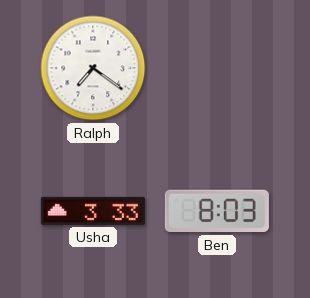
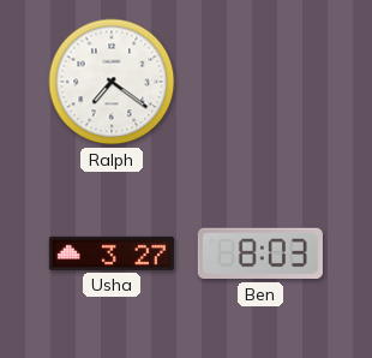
Usha: 3:33 -> 3:27 (112, 253)
